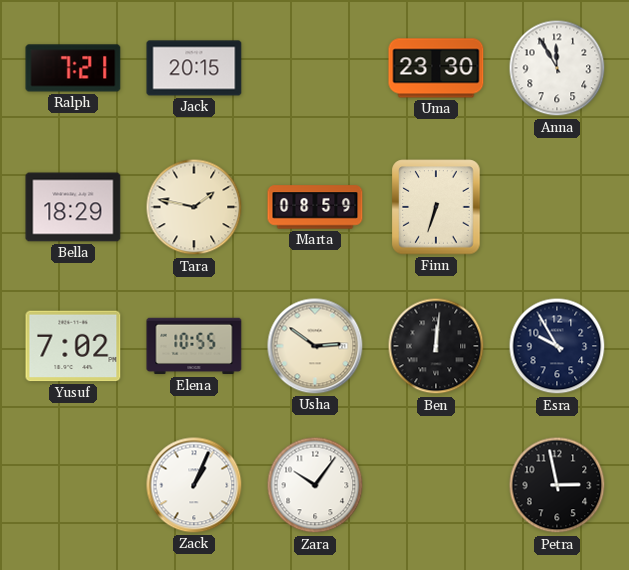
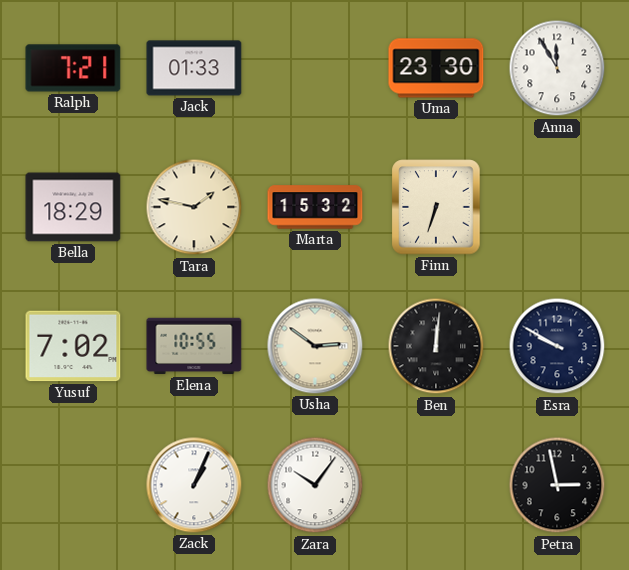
Jack: 20:15 -> 01:33 (194, 68)
Marta: 08:59 -> 15:32 (315, 207)
Esra: 9:55 -> 9:50 (557, 346)
